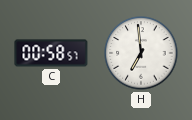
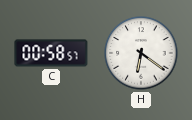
H: 6:59 -> 6:21 (141, 53)
